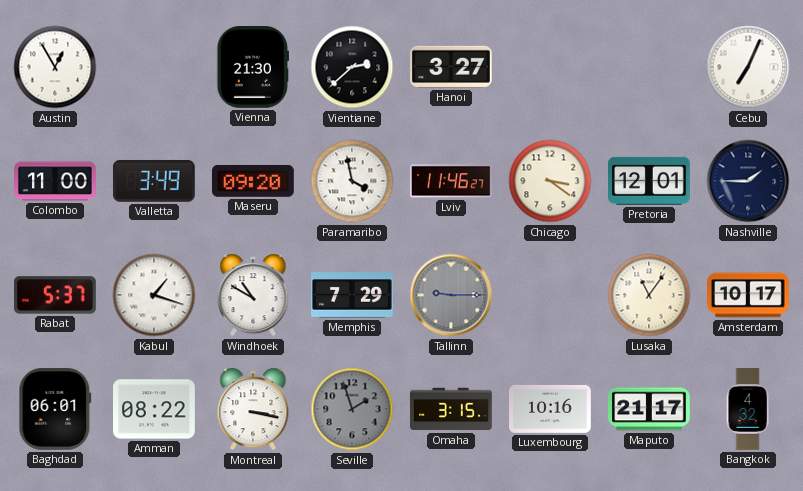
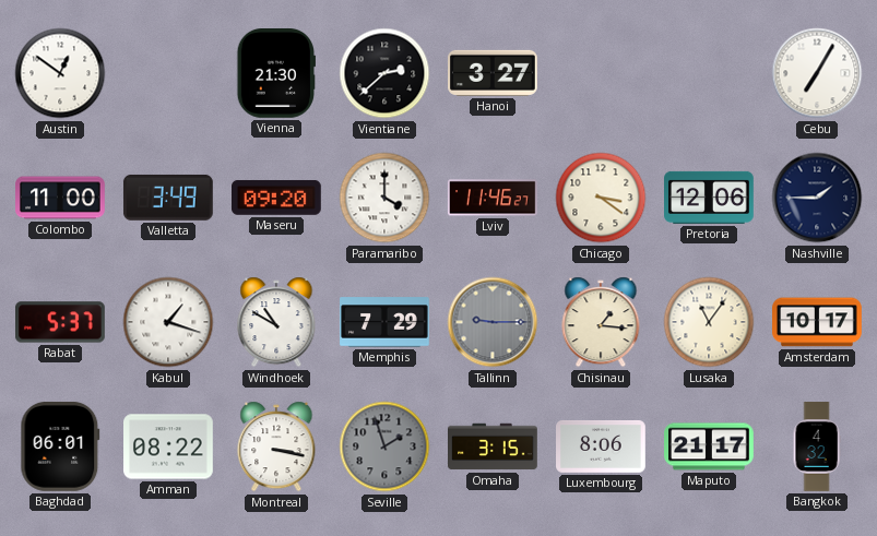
Austin: 12:55 -> 12:51 (60, 73)
Cebu: 7:04 -> 7:05 (817, 73)
Paramaribo: 3:58 -> 4:00 (384, 198)
Pretoria: 12:01 -> 12:06 (710, 198)
Chisinau: none -> 1:16 (601, 322)
Luxembourg: 10:16 -> 8:06 (602, 446)
